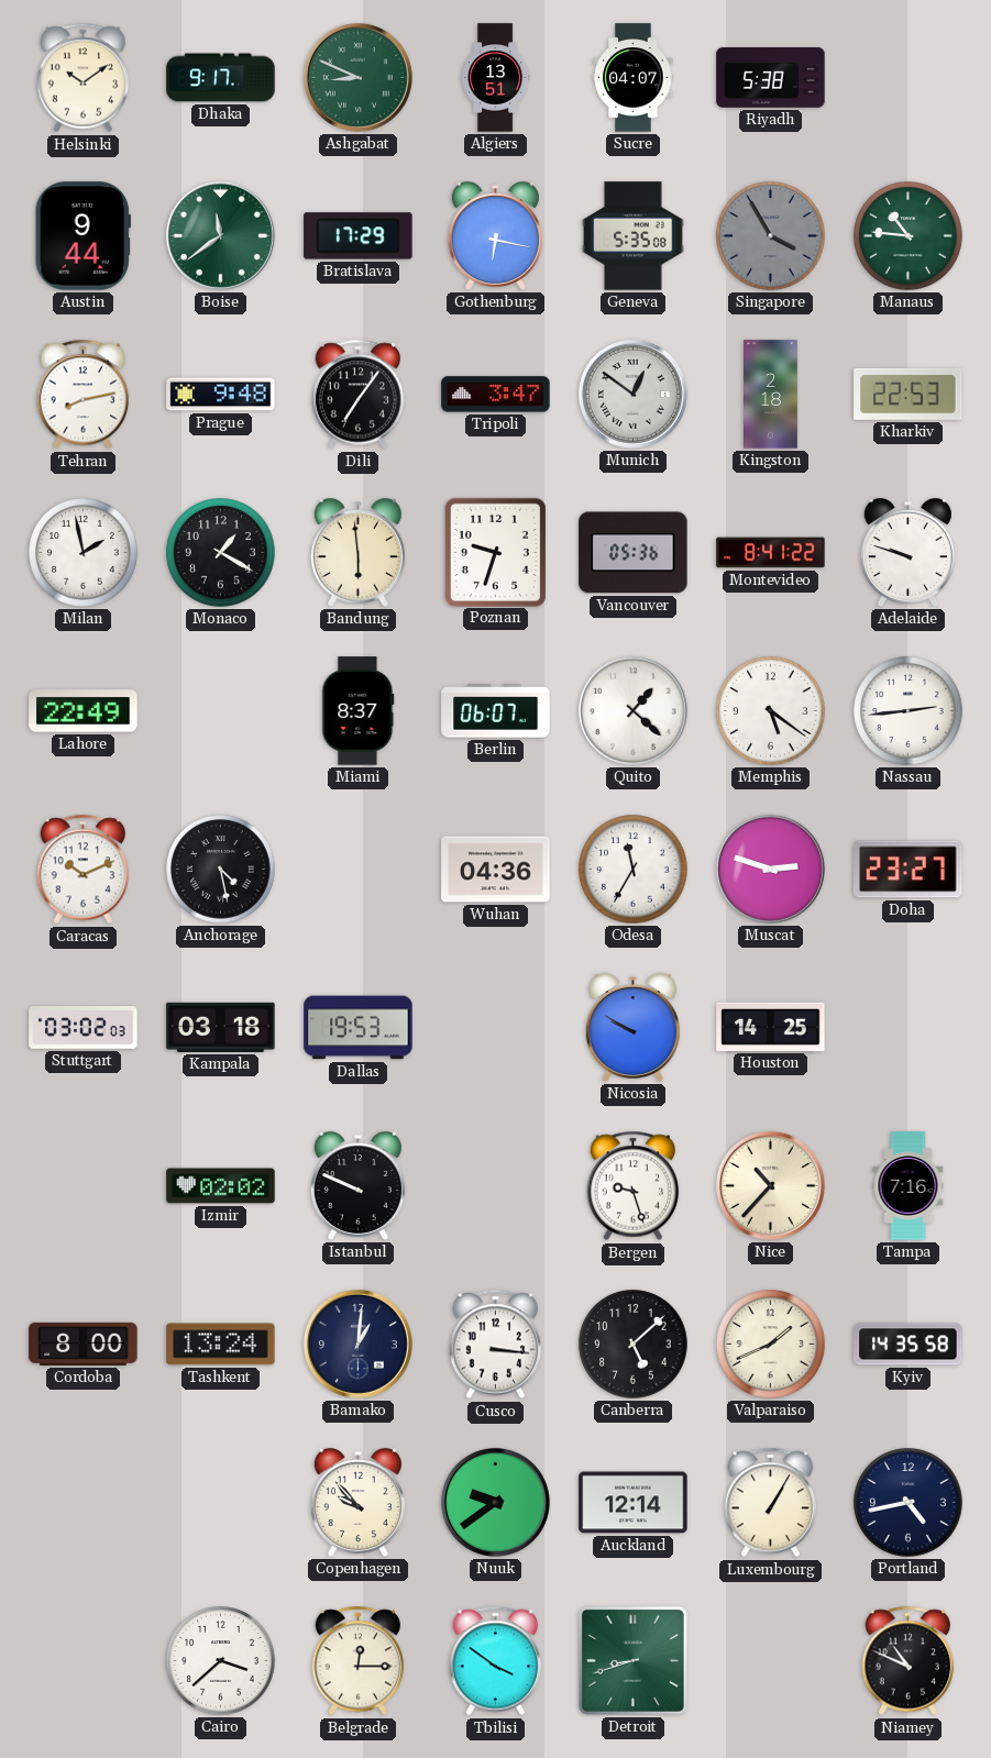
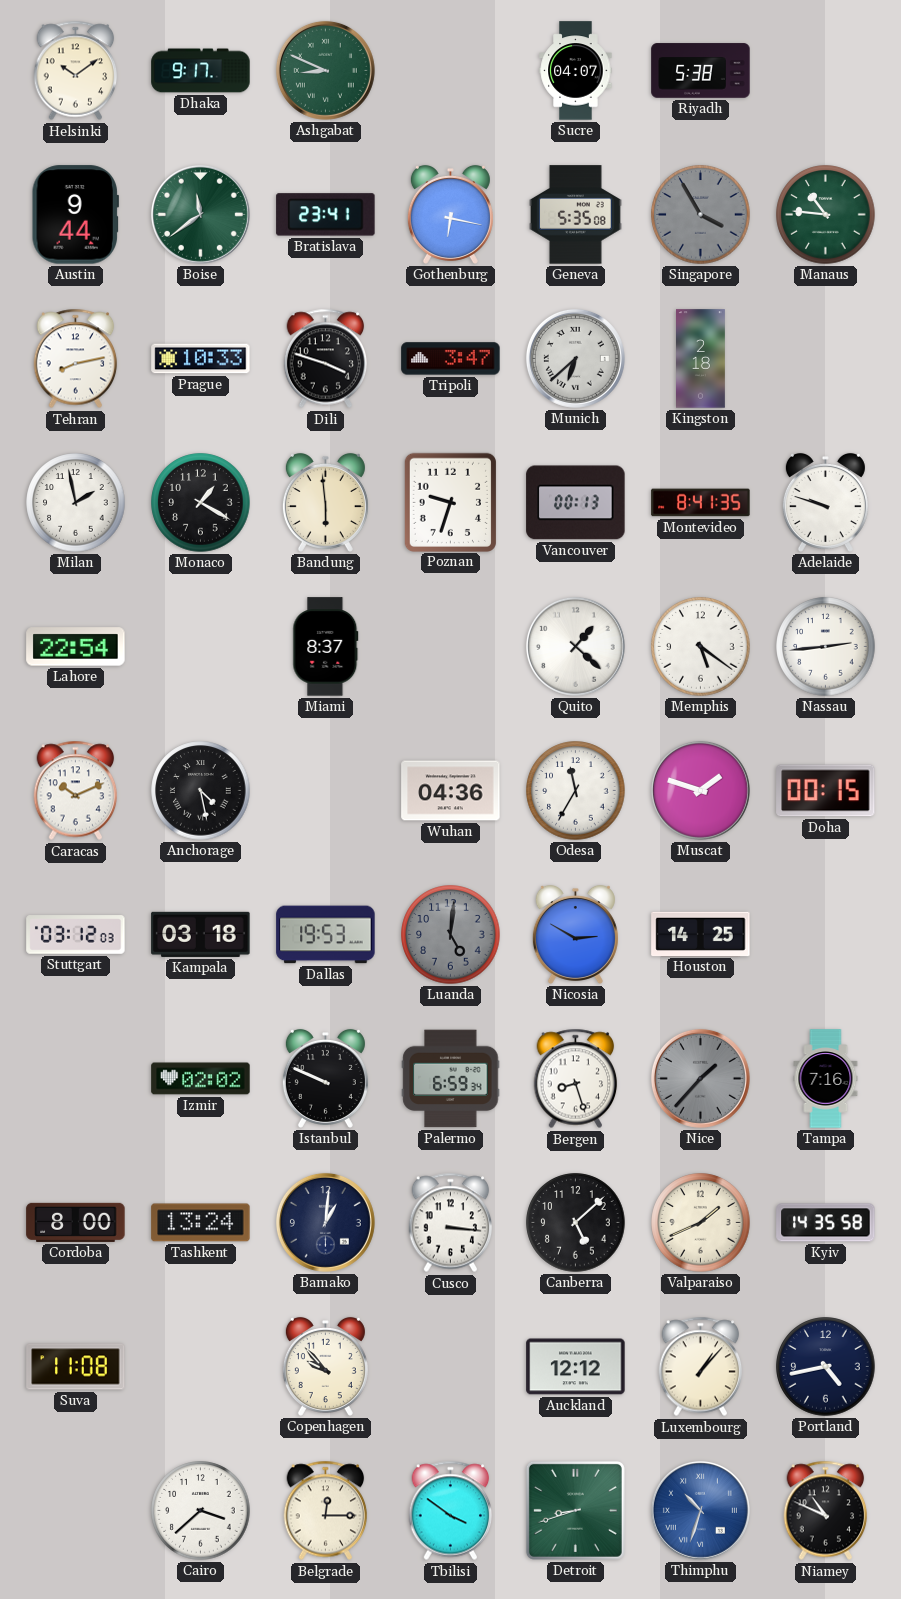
Algiers: 13:51 -> none (496, 78)
Bratislava: 17:29 -> 23:41 (326, 215)
Prague: 9:48 -> 10:33 (201, 359)
Dili: 7:06 -> 3:48 (326, 359)
Munich: 12:51 -> 6:38 (575, 358)
Kharkiv: 22:53 -> none (909, 394)
Vancouver: 05:36 -> 00:13 (576, 503)
Montevideo: 8:41:22 -> 8:41:35 (701, 503)
Lahore: 22:49 -> 22:54 (76, 647)
Berlin: 06:07 -> none (496, 711)
Muscat: 2:48 -> 1:48 (700, 790)
Doha: 23:27 -> 00:15 (826, 791)
Stuttgart: 03:02 -> 03:12 (76, 935)
Luanda: none -> 5:01 (451, 935)
Nicosia: 9:50 -> 2:50 (575, 934)
Palermo: none -> 6:59 (451, 1079)
Bergen: 9:27 -> 8:27 (576, 1079)
Nice: 10:37 -> 1:37 (700, 1078)
Nice dial: cream -> grey (700, 1078)
Suva: none -> 11:08 (76, 1367)
Nuuk: 9:39 -> none (495, 1502)
Auckland: 12:14 -> 12:12 (576, 1367)
Luxembourg: 1:05 -> 1:07 (701, 1367)
Thimphu: none -> 10:33 (700, 1510)
